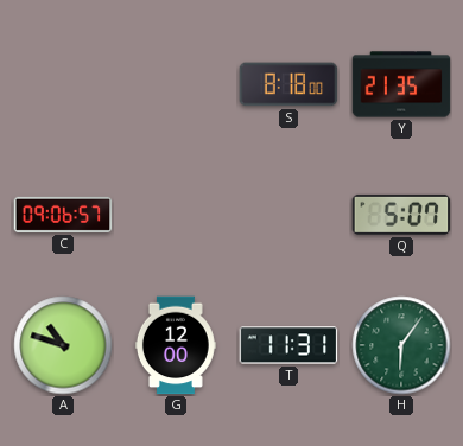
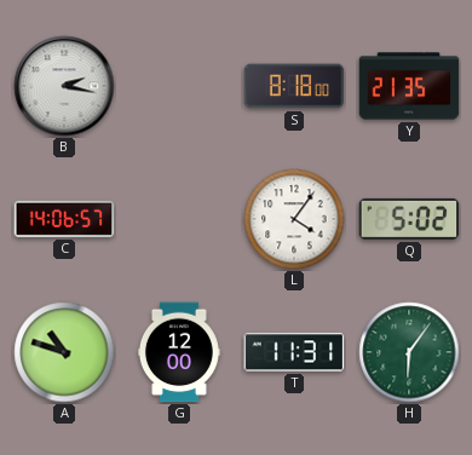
B: none -> 2:17 (64, 86)
C: 09:06 -> 14:06 (64, 219)
L: none -> 4:06 (294, 219)
Q: 5:07 -> 5:02 (409, 219)
